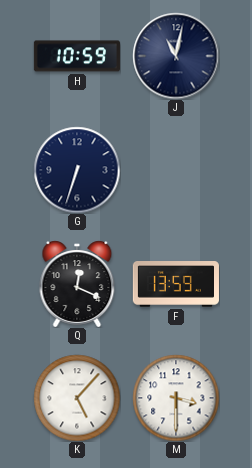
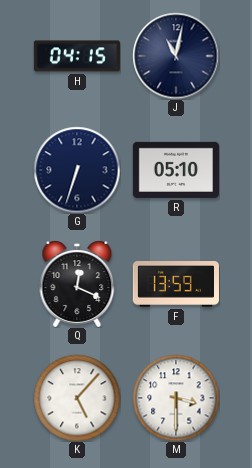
H: 10:59 -> 04:15 (77, 56)
R: none -> 05:10 (176, 170)
